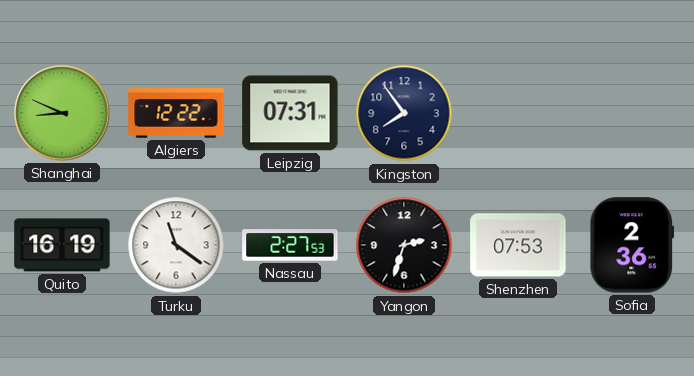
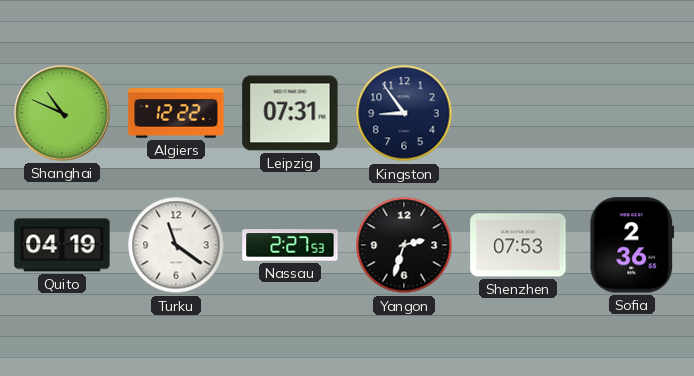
Shanghai: 8:49 -> 10:49 (62, 113)
Kingston: 7:54 -> 8:54 (404, 113)
Quito: 16:19 -> 04:19 (62, 245)
